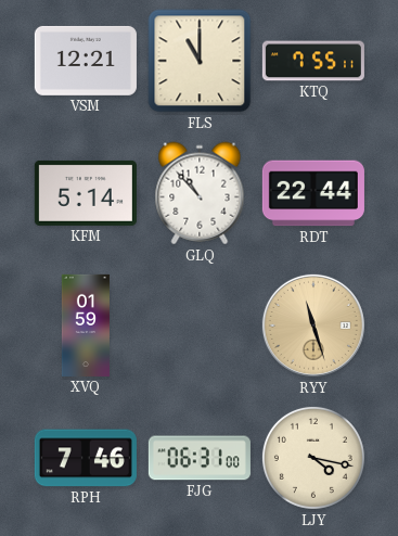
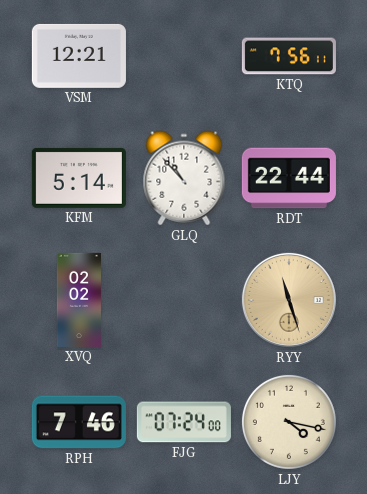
FLS: 11:00 -> none (200, 61)
KTQ: 7:55 -> 7:56 (289, 56)
XVQ: 01:59 -> 02:02 (79, 300)
FJG: 06:31 -> 07:24 (184, 422)
